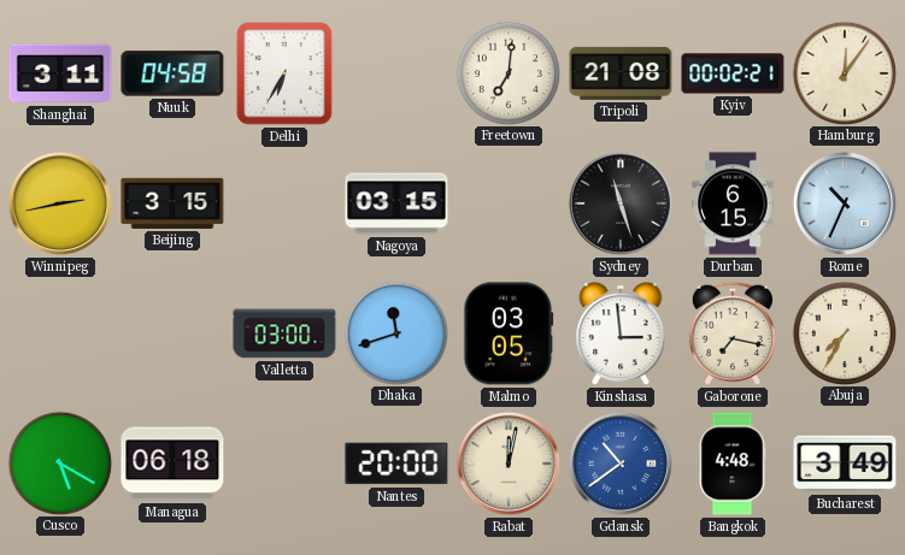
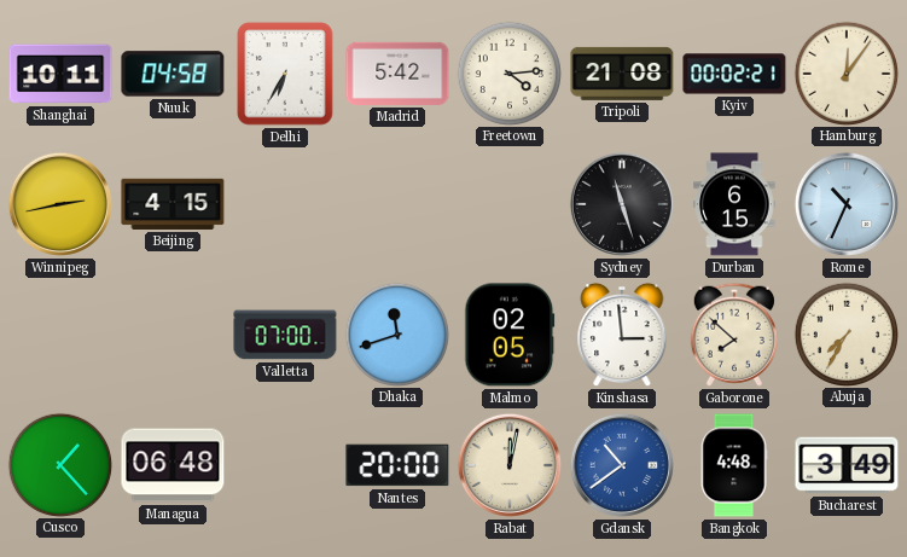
Shanghai: 3:11 -> 10:11 (60, 74)
Madrid: none -> 5:42 (397, 74)
Freetown: 7:01 -> 4:14 (508, 72)
Beijing: 3:15 -> 4:15 (173, 204)
Nagoya: 03:15 -> none (396, 203)
Valletta: 03:00 -> 07:00 (285, 335)
Malmo: 03:05 -> 02:05 (510, 335)
Gaborone: 7:17 -> 7:52 (734, 335)
Cusco: 5:20 -> 1:23 (59, 464)
Managua: 06:18 -> 06:48 (173, 465)
